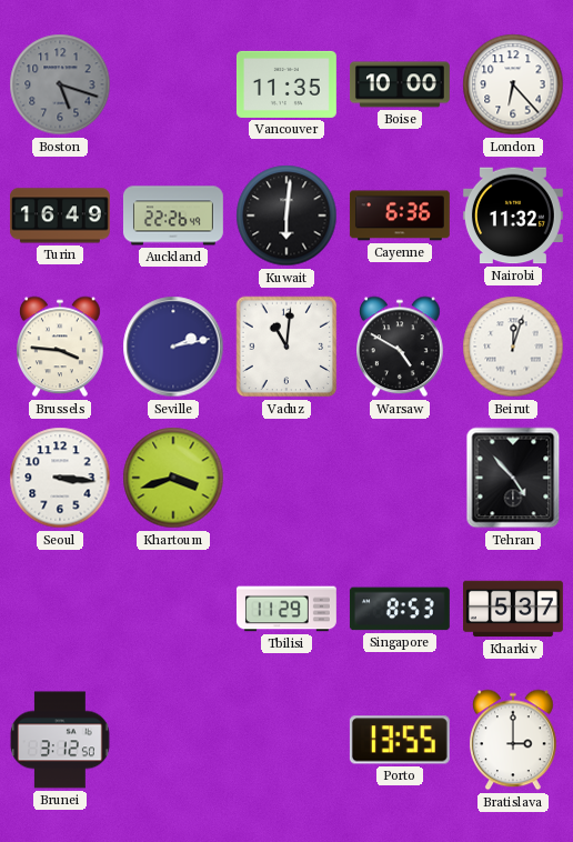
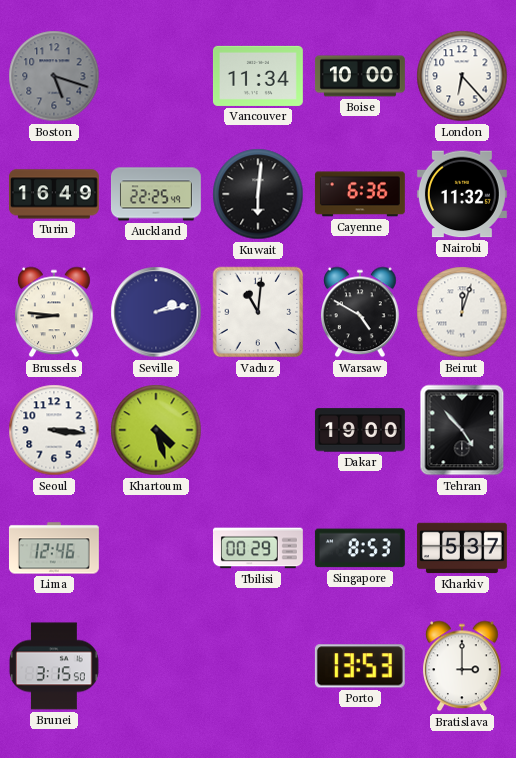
Vancouver: 11:35 -> 11:34 (258, 76)
Auckland: 22:26 -> 22:25 (156, 194)
Brussels: 3:46 -> 8:46 (55, 312)
Khartoum: 3:42 -> 4:27 (156, 430)
Dakar: none -> 19:00 (360, 430)
Lima: none -> 12:46 (54, 548)
Tbilisi: 11:29 -> 00:29 (258, 548)
Brunei: 3:12 -> 3:15 (54, 666)
Porto: 13:55 -> 13:53 (360, 666)
